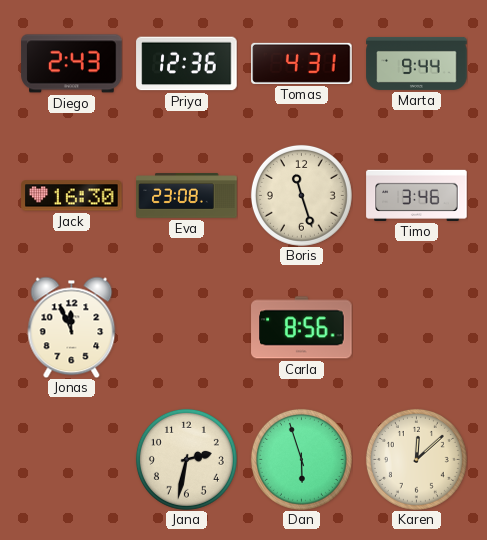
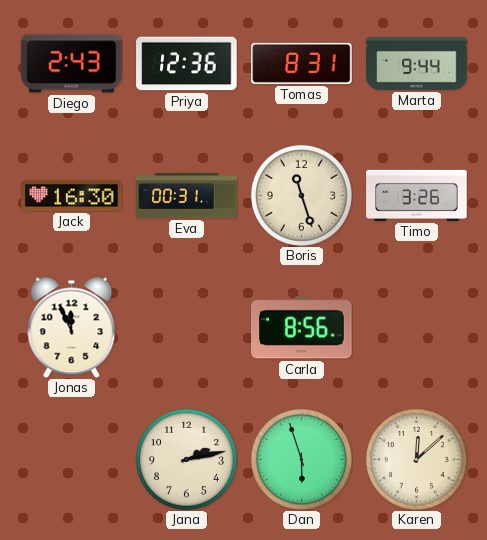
Tomas: 4:31 -> 8:31 (302, 63)
Eva: 23:08 -> 00:31 (187, 196)
Timo: 3:46 -> 3:26 (417, 195)
Jana: 2:32 -> 2:13 (186, 459)
